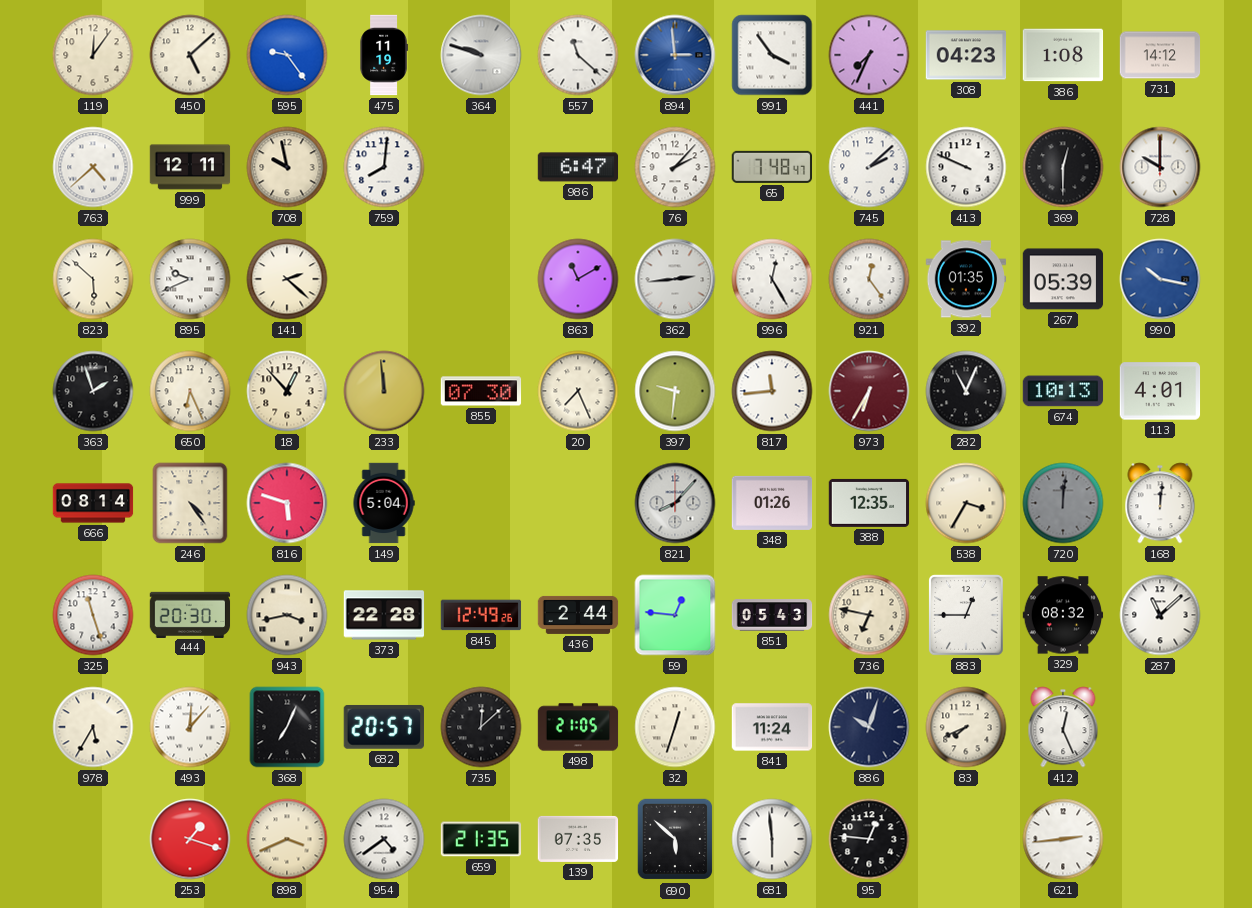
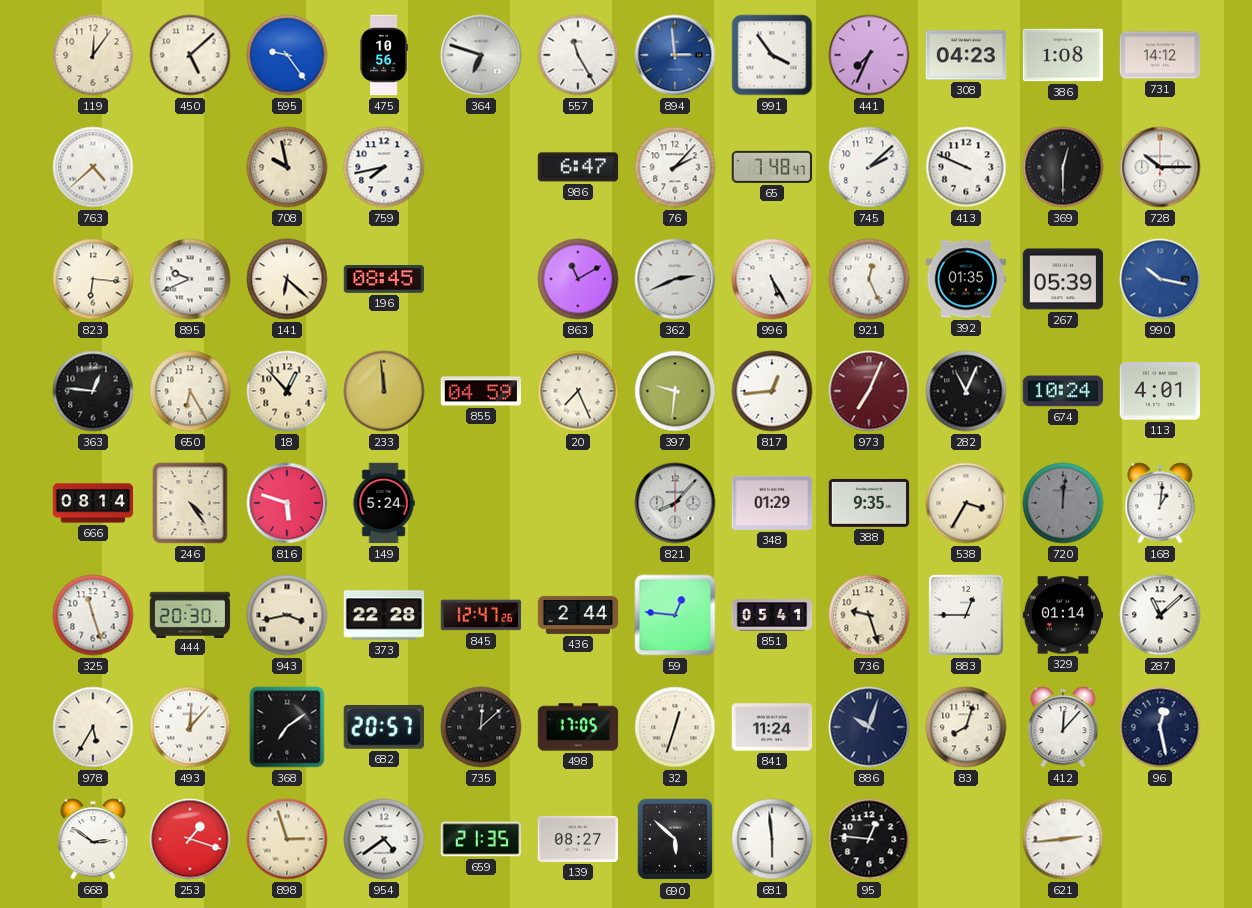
475: 11:19 -> 10:56 (384, 55)
364: 9:48 -> 6:48 (481, 55)
557: 11:22 -> 11:25 (578, 55)
999: 12:11 -> none (190, 167)
759: 8:01 -> 7:43 (384, 167)
728: 10:00 -> 10:15 (1160, 167)
823: 5:52 -> 6:16 (93, 279)
141: 2:22 -> 6:22 (287, 279)
196: none -> 08:45 (384, 280)
362: 2:44 -> 2:41 (675, 279)
996: 12:25 -> 5:25 (772, 279)
921: 12:24 -> 12:26 (869, 279)
363: 1:57 -> 12:46 (93, 391)
650: 6:26 -> 6:25 (190, 391)
855: 07:30 -> 04:59 (481, 391)
817: 11:44 -> 12:44 (772, 391)
973: 6:35 -> 7:04 (869, 391)
674: 10:13 -> 10:24 (1063, 391)
149: 5:04 -> 5:24 (384, 503)
348: 01:26 -> 01:29 (772, 503)
388: 12:35 -> 9:35 (869, 503)
168: 12:01 -> 1:01 (1160, 503)
845: 12:49 -> 12:47 (481, 615)
851: 05:43 -> 05:41 (772, 615)
736: 6:47 -> 9:27 (869, 615)
329: 08:32 -> 01:14 (1063, 615)
368: 7:04 -> 7:09 (287, 727)
498: 21:05 -> 17:05 (578, 727)
83: 7:41 -> 8:03 (966, 727)
412: 12:26 -> 12:07 (1063, 727)
96: none -> 12:28 (1160, 727)
668: none -> 2:51 (93, 839)
898: 3:41 -> 2:57 (287, 839)
139: 07:35 -> 08:27 (578, 839)
